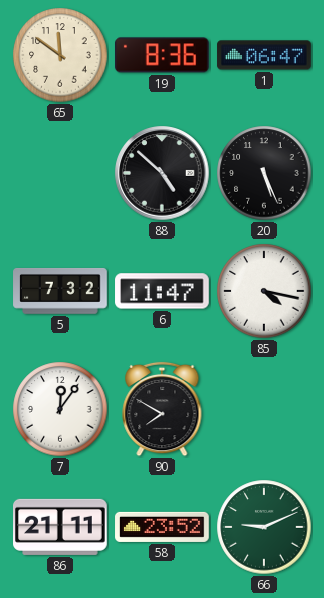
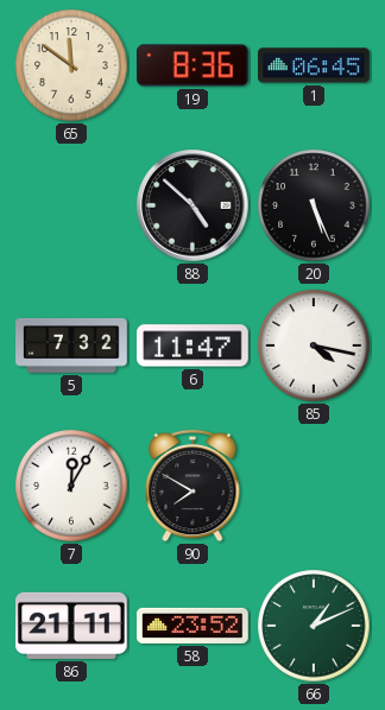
1: 06:47 -> 06:45 (314, 65)
7: 12:06 -> 12:05 (71, 486)
66: 9:11 -> 1:11 (314, 626)
